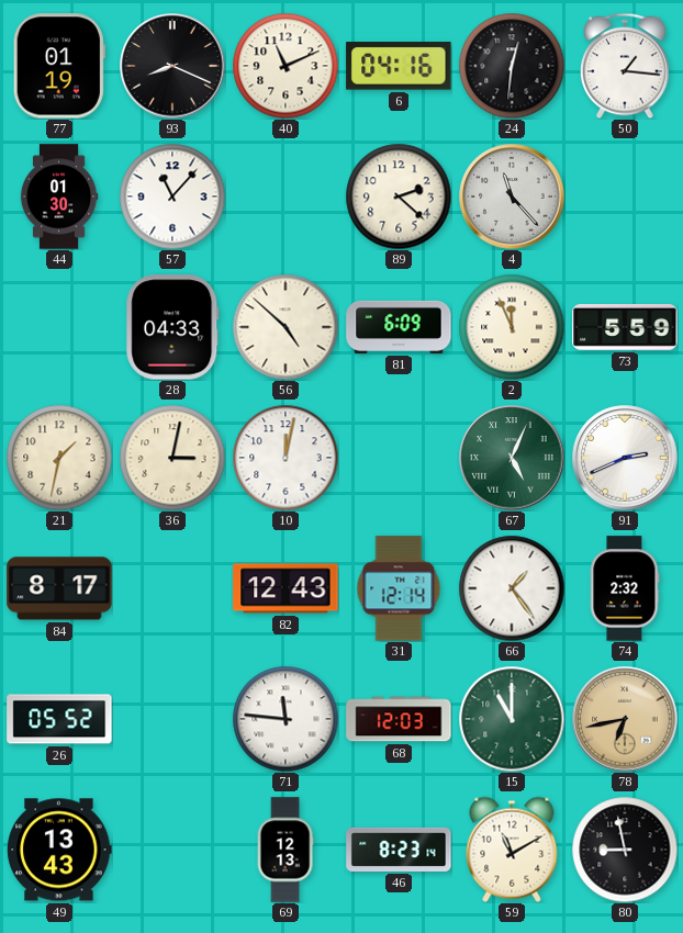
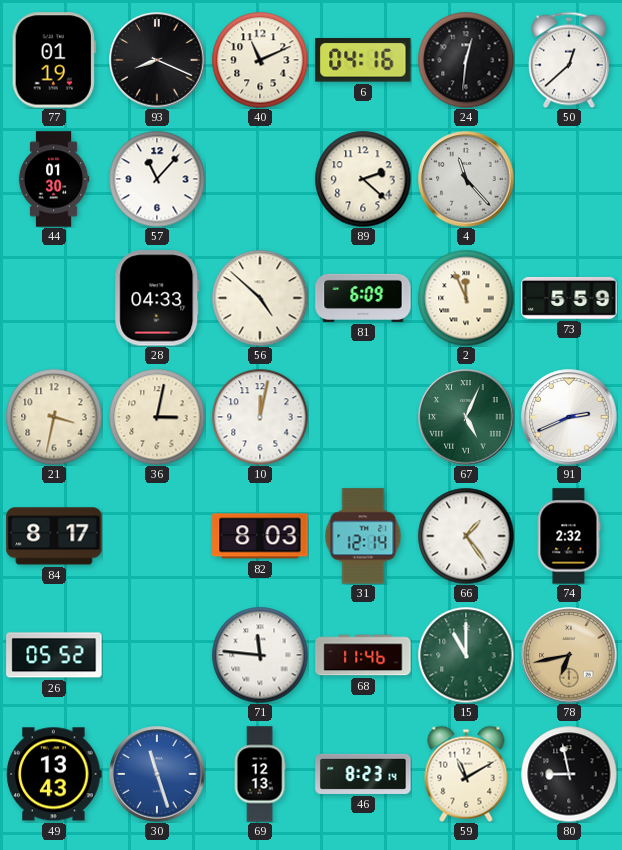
50: 1:16 -> 12:38 (570, 60)
21: 1:32 -> 3:32 (54, 417)
82: 12:43 -> 8:03 (260, 536)
68: 12:03 -> 11:46 (363, 655)
30: none -> 11:27 (157, 774)
